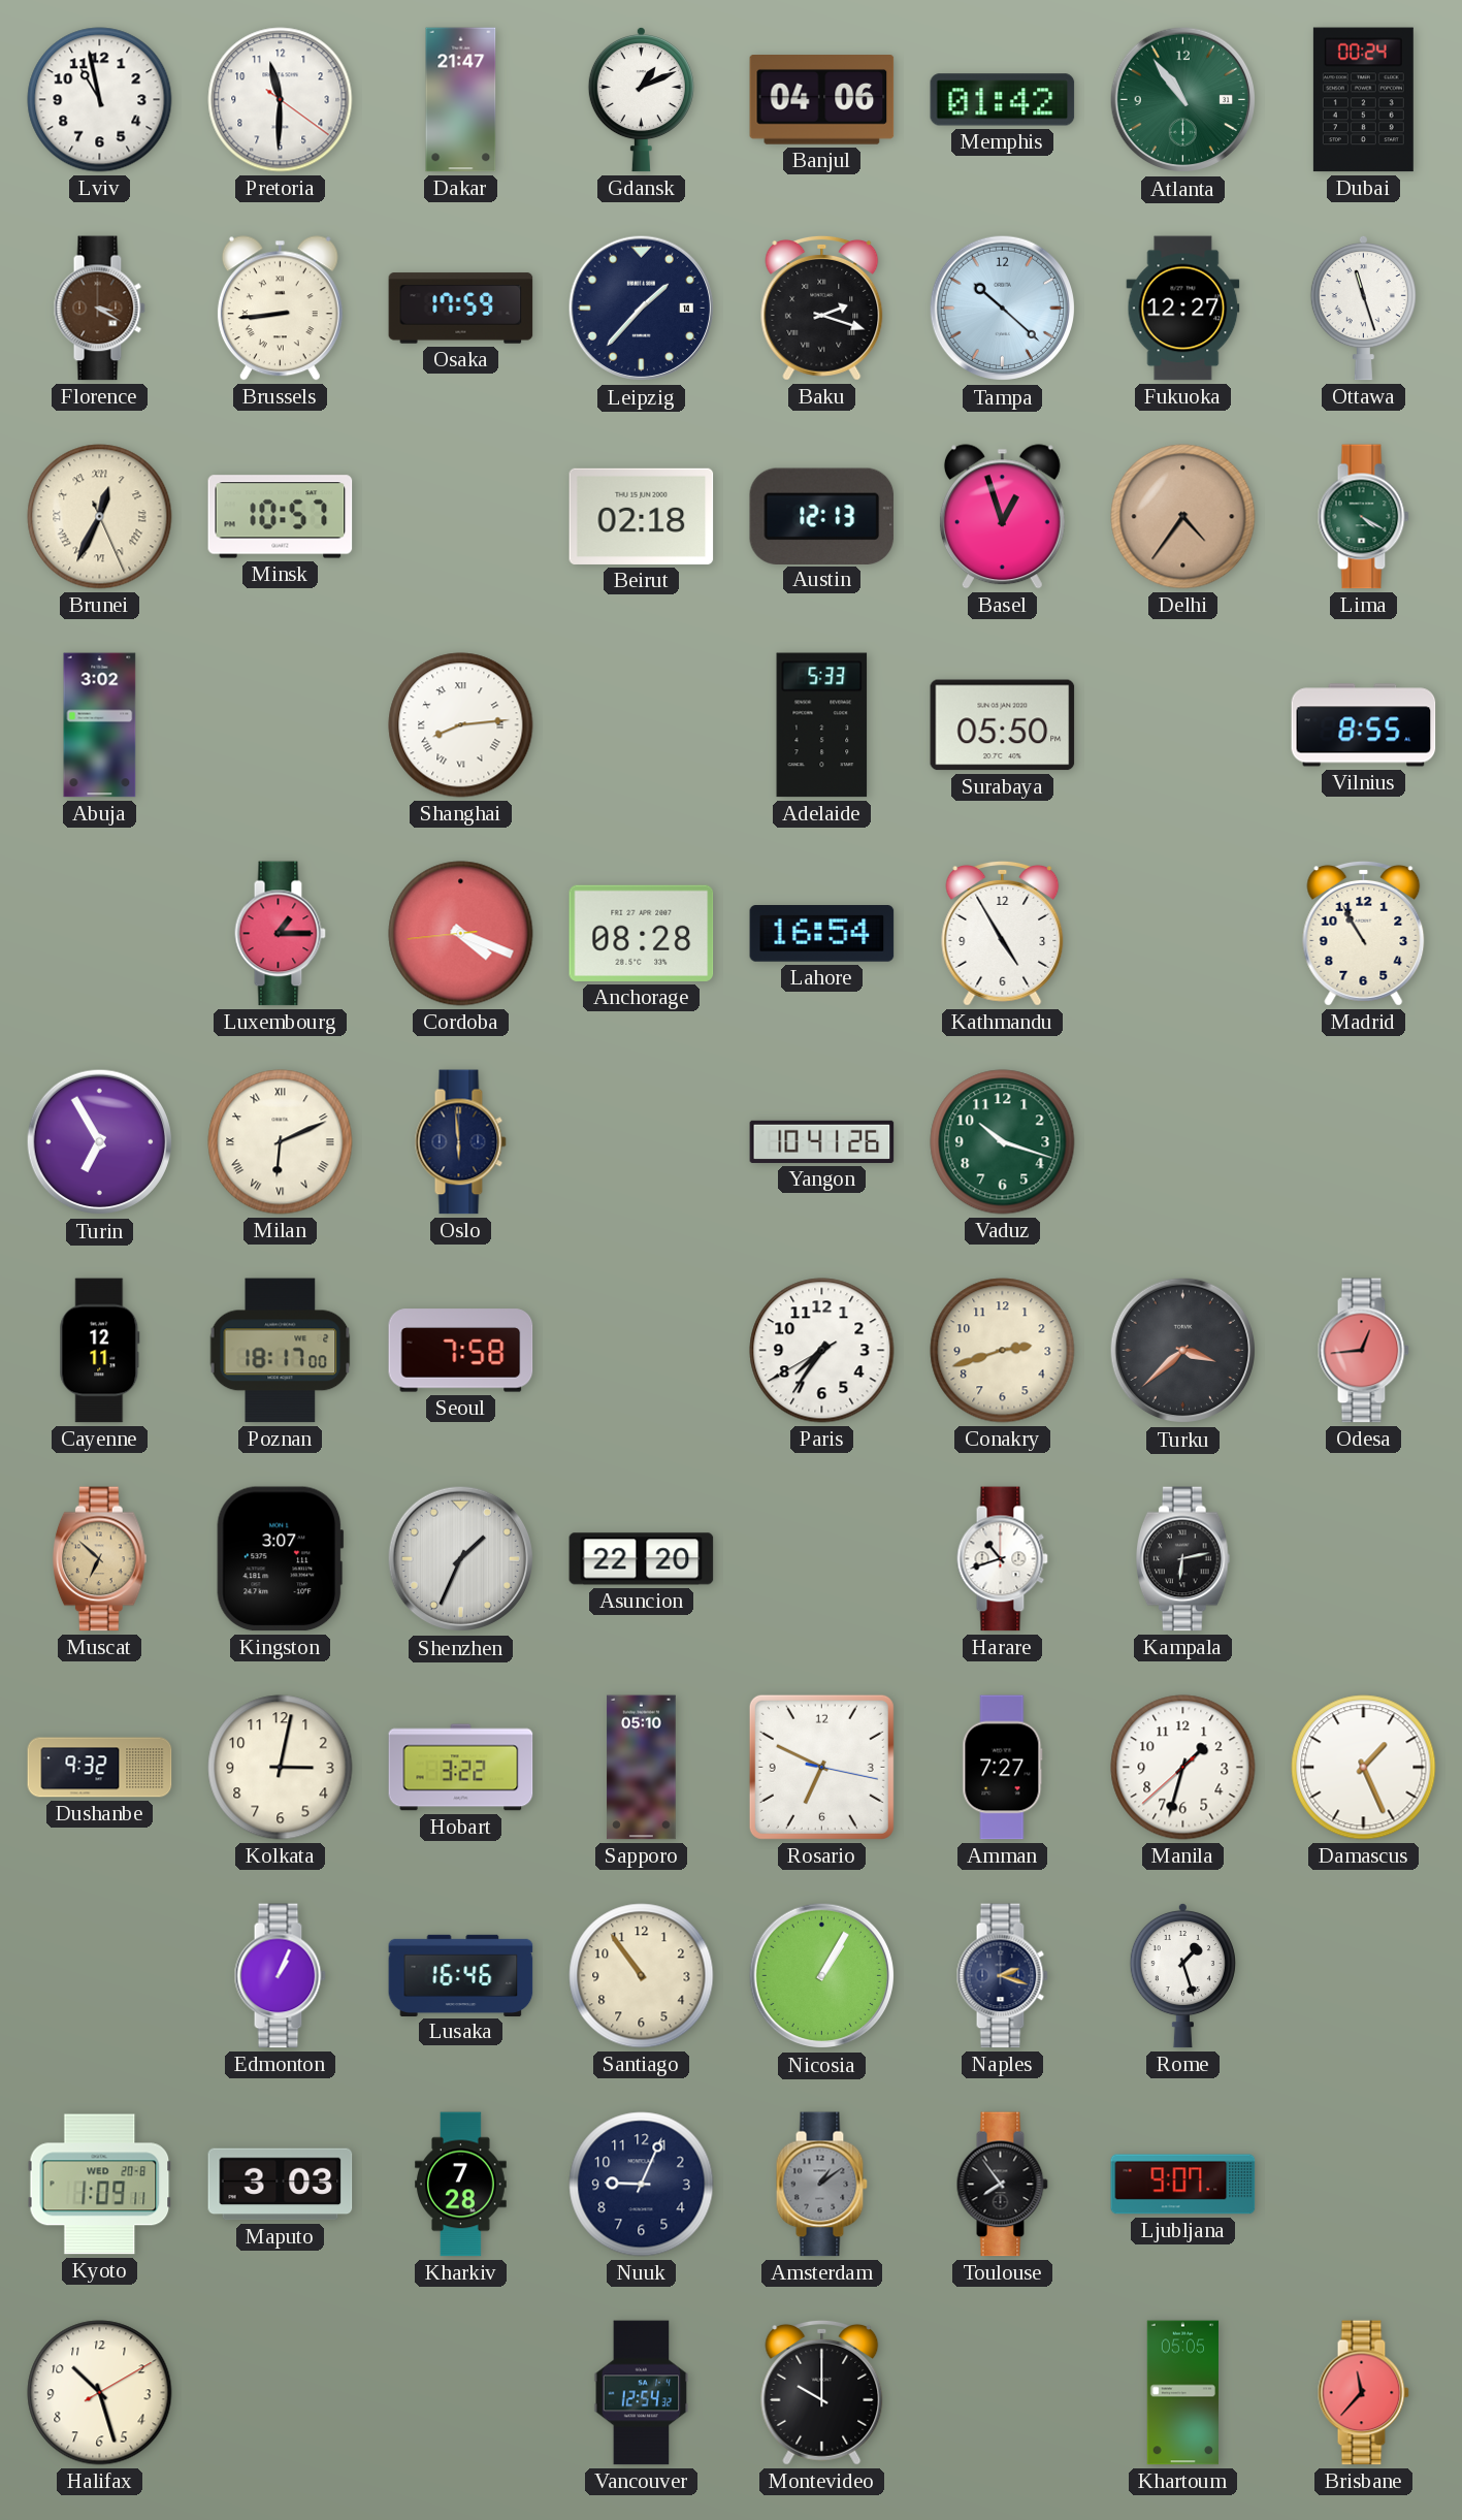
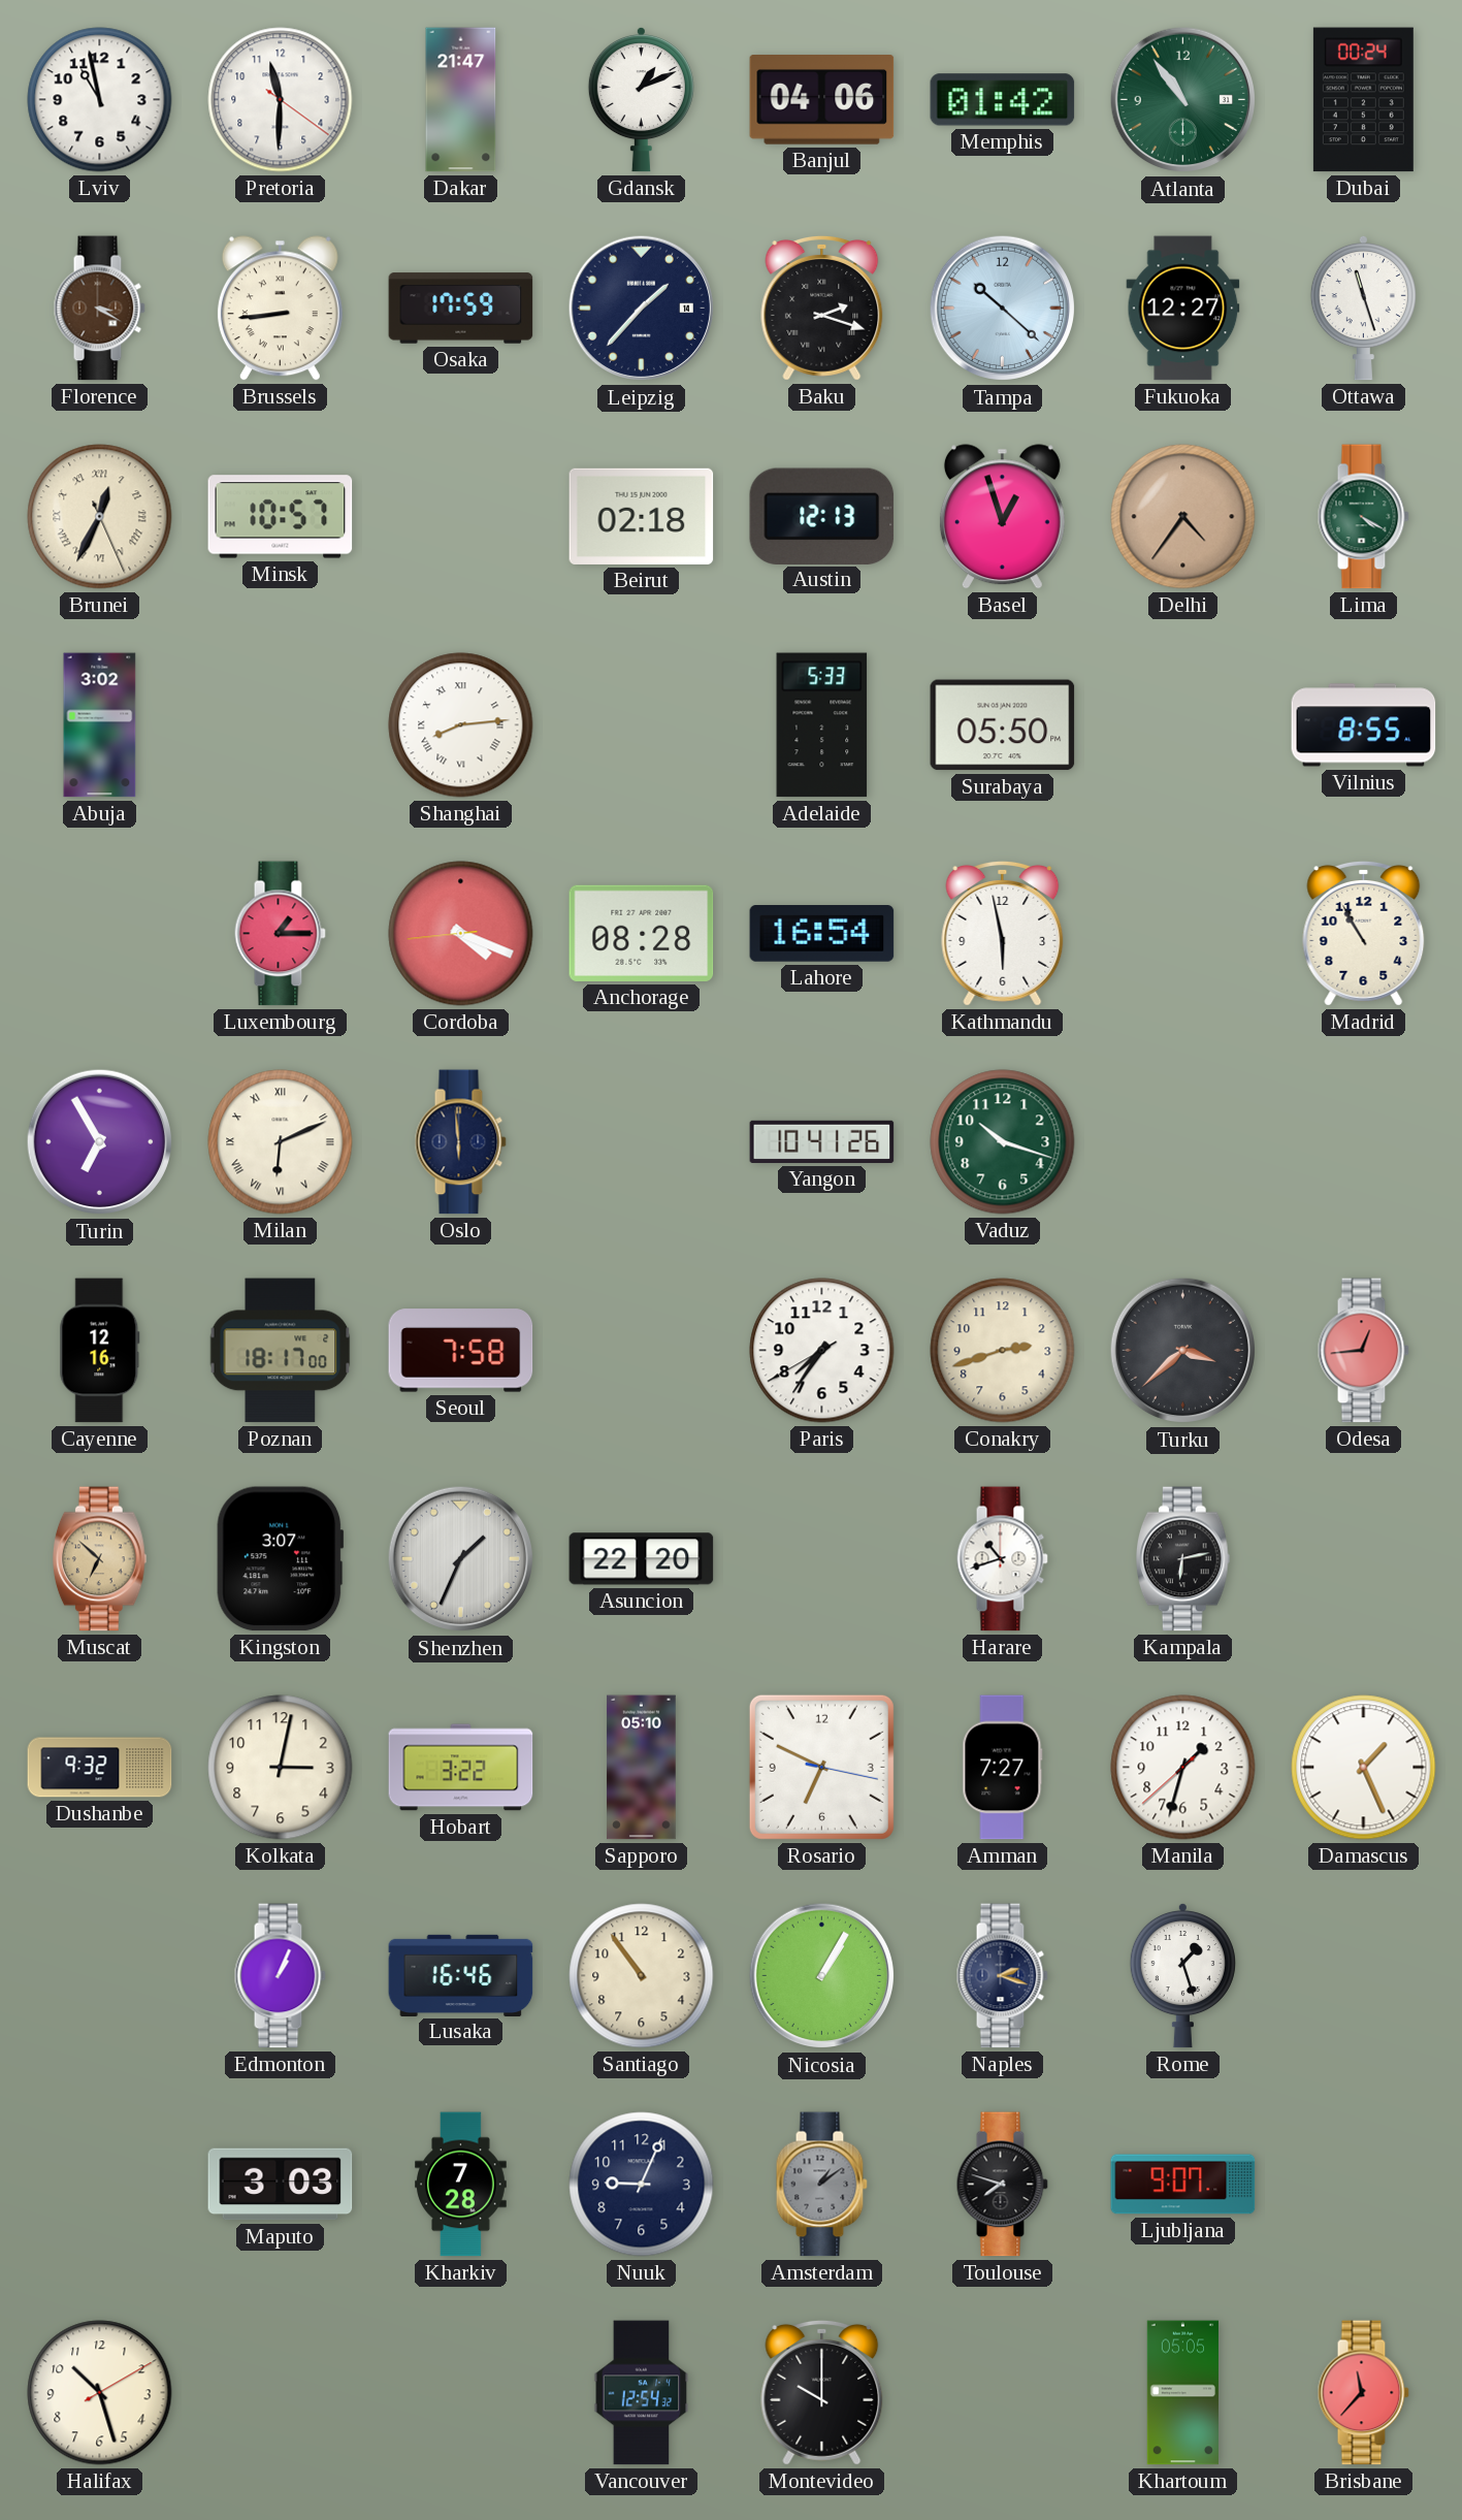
Kathmandu: 4:55 -> 5:58 (1003, 933)
Cayenne: 12:11 -> 12:16 (100, 1351)
Kyoto: 1:09 -> none (100, 2185)
Toulouse: 7:54 -> 7:48 (1002, 2185)
